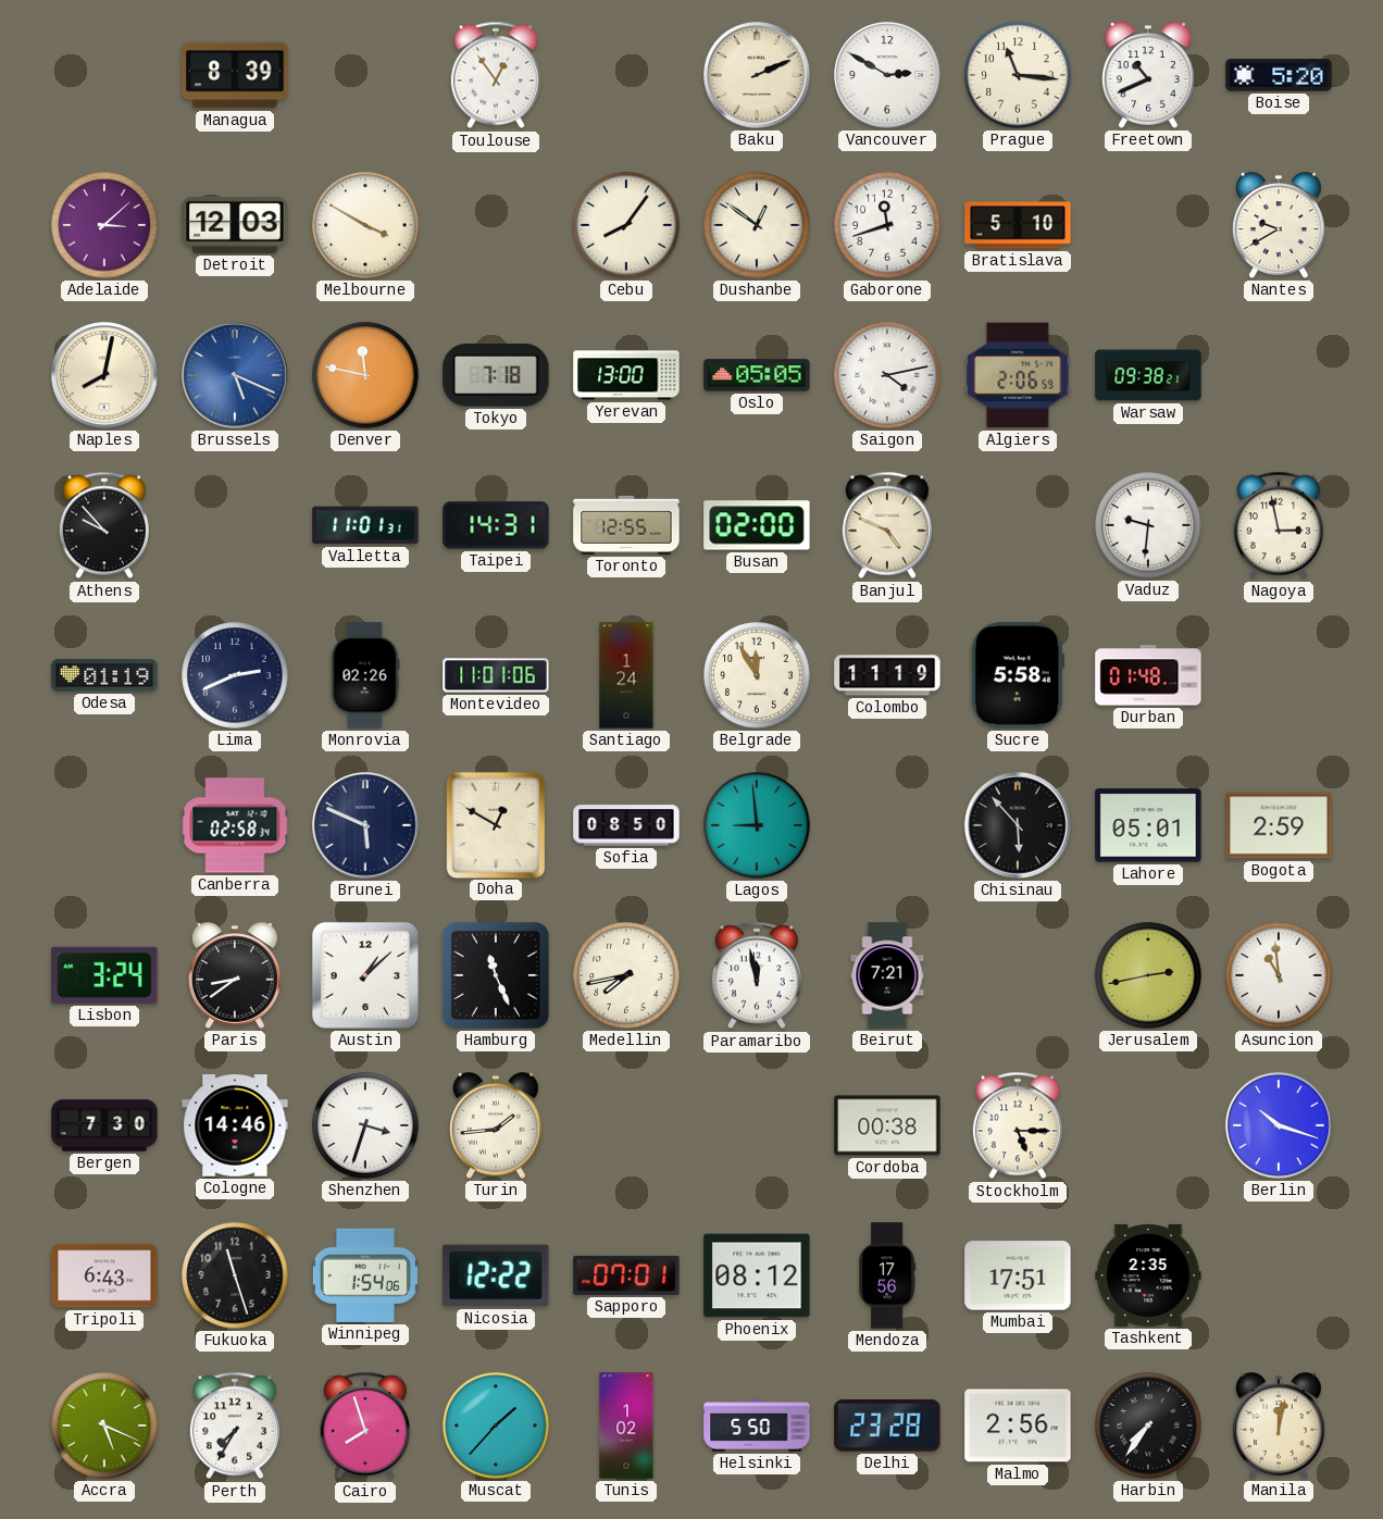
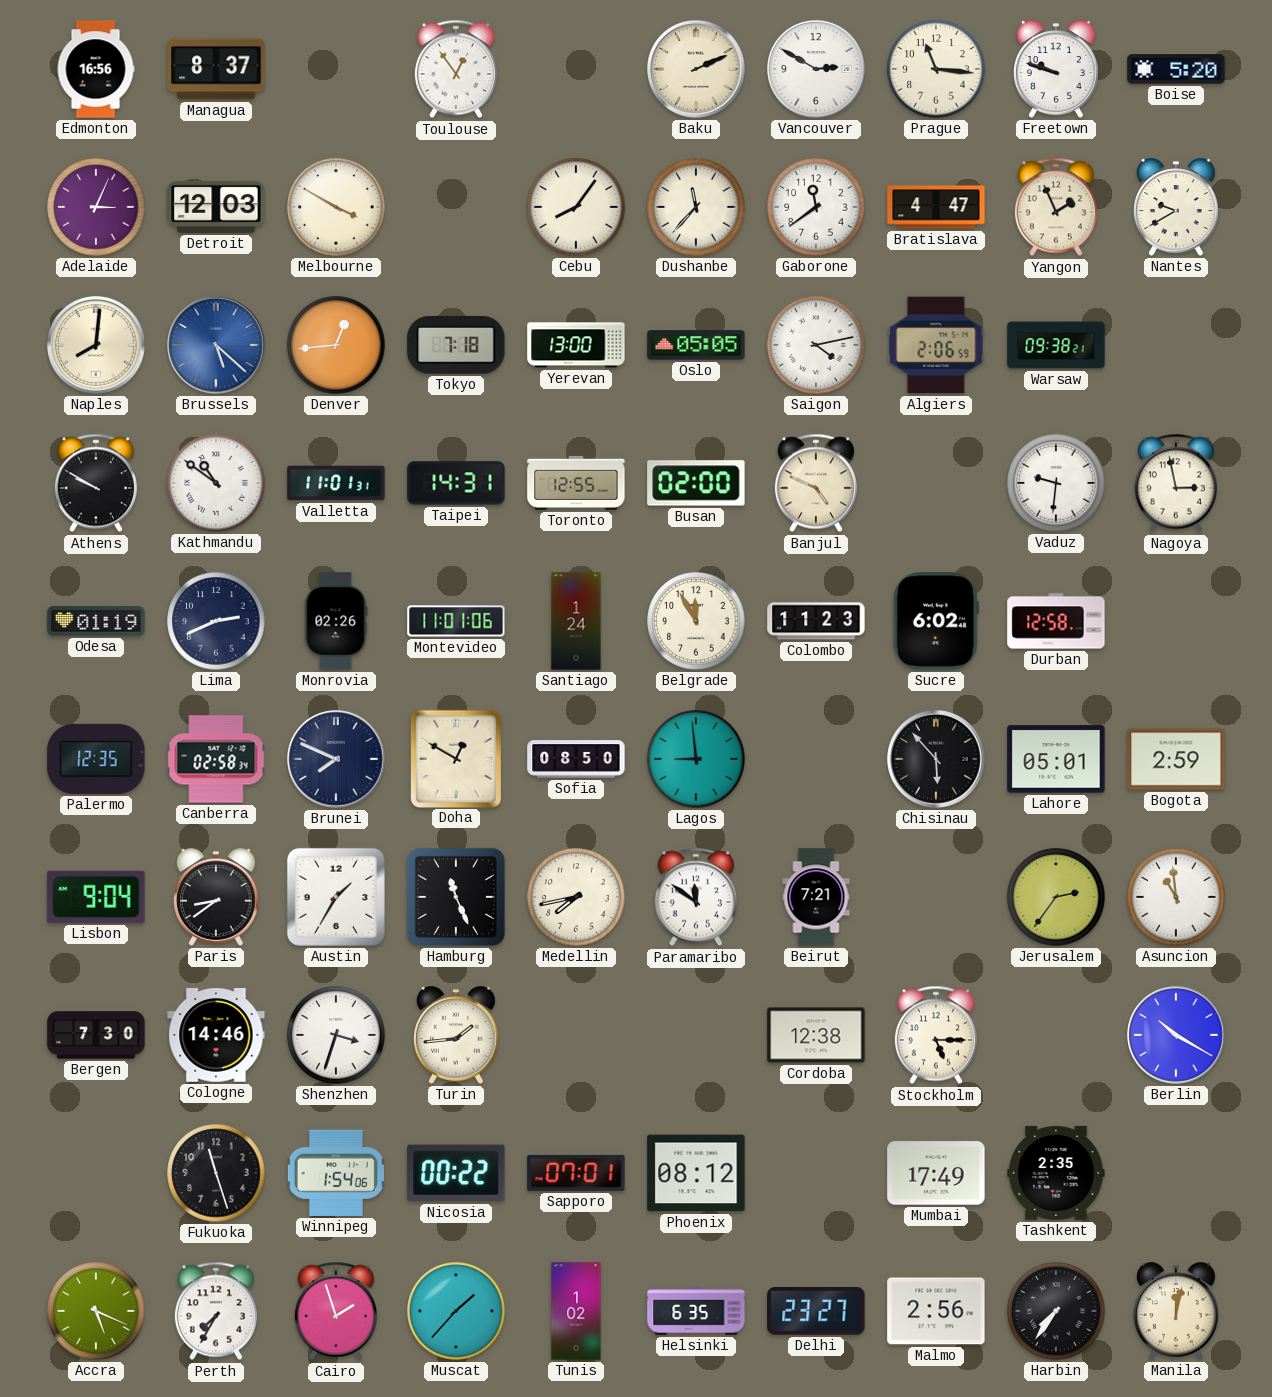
Edmonton: none -> 16:56 (96, 69)
Managua: 8:39 -> 8:37 (216, 69)
Freetown: 10:41 -> 9:48 (1057, 69)
Adelaide: 3:08 -> 3:04 (96, 207)
Dushanbe: 12:51 -> 11:37 (696, 207)
Gaborone: 11:42 -> 11:39 (816, 207)
Bratislava: 5:10 -> 4:47 (936, 207)
Yangon: none -> 1:56 (1056, 207)
Naples: 8:02 -> 8:01 (96, 345)
Brussels: 5:19 -> 5:22 (216, 345)
Denver: 11:47 -> 12:44 (336, 345)
Athens: 9:53 -> 9:50 (96, 483)
Kathmandu: none -> 10:51 (216, 483)
Colombo: 11:19 -> 11:23 (816, 621)
Sucre: 5:58 -> 6:02 (936, 621)
Durban: 01:48 -> 12:58 (1056, 621)
Palermo: none -> 12:35 (96, 759)
Brunei: 5:49 -> 7:49 (336, 759)
Lisbon: 3:24 -> 9:04 (96, 897)
Austin: 1:08 -> 1:35 (336, 897)
Paramaribo: 11:58 -> 11:51 (696, 897)
Jerusalem: 2:43 -> 2:36 (1056, 897)
Cordoba: 00:38 -> 12:38 (816, 1035)
Berlin: 10:18 -> 10:20 (1176, 1035)
Tripoli: 6:43 -> none (104, 1275)
Nicosia: 12:22 -> 00:22 (456, 1173)
Mendoza: 17:56 -> none (887, 1275)
Mumbai: 17:51 -> 17:49 (936, 1173)
Cairo: 7:57 -> 1:57 (336, 1311)
Helsinki: 5:50 -> 6:35 (696, 1311)
Delhi: 23:28 -> 23:27 (816, 1312)
